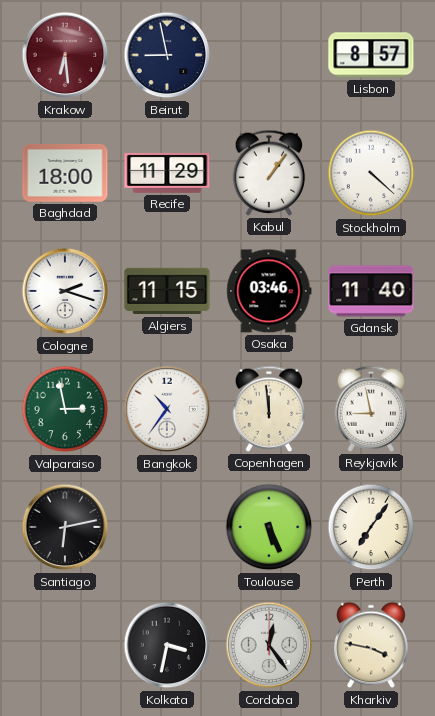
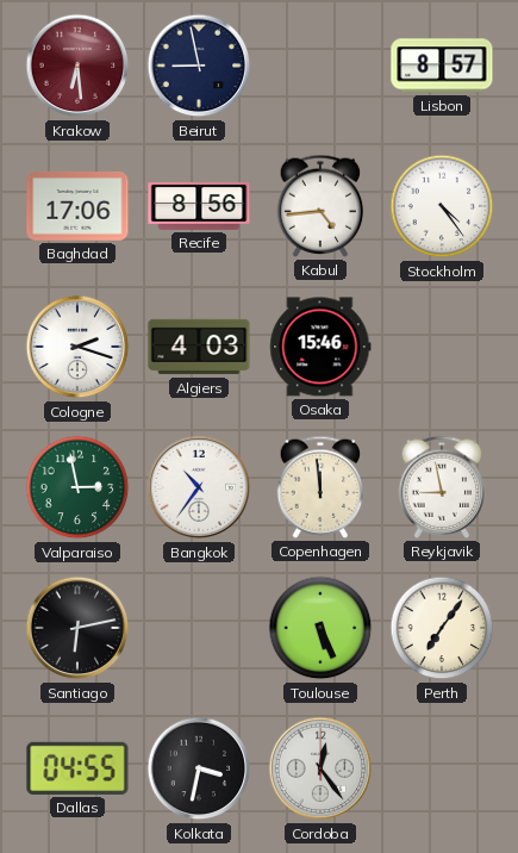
Baghdad: 18:00 -> 17:06 (77, 207)
Recife: 11:29 -> 8:56 (199, 206)
Kabul: 1:06 -> 4:44 (320, 206)
Stockholm: 4:22 -> 4:24 (442, 206)
Algiers: 11:15 -> 4:03 (199, 347)
Osaka: 03:46 -> 15:46 (320, 347)
Gdansk: 11:40 -> none (371, 291)
Dallas: none -> 04:55 (77, 768)
Kharkiv: 3:47 -> none (371, 645)
